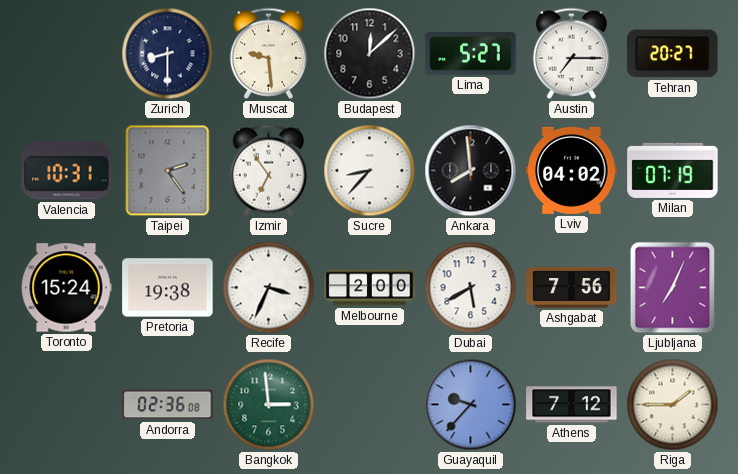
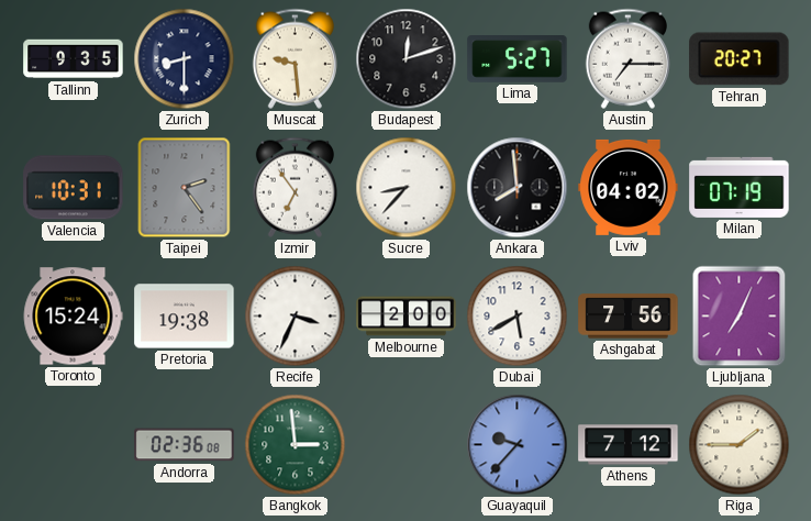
Tallinn: none -> 9:35 (74, 59)
Budapest: 12:08 -> 12:12 (407, 59)
